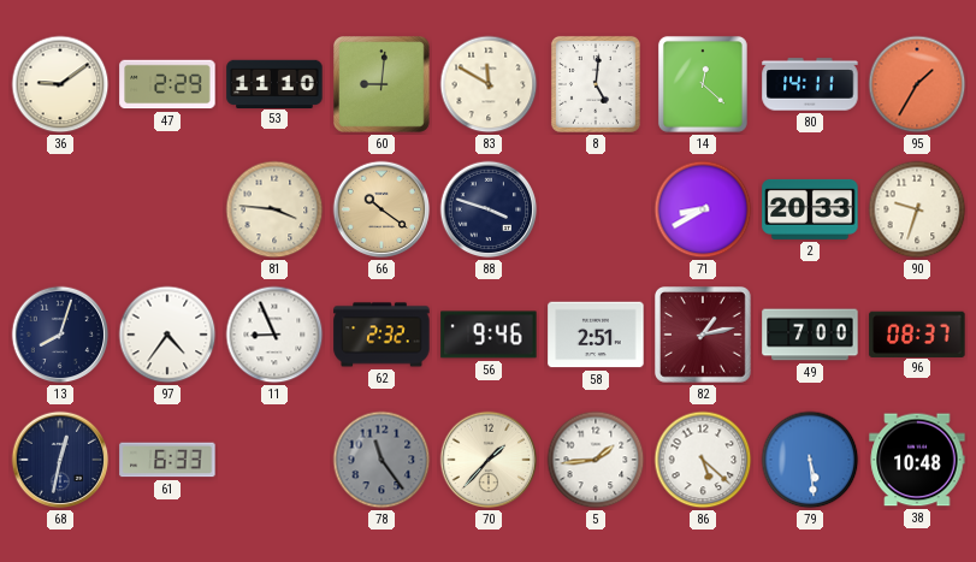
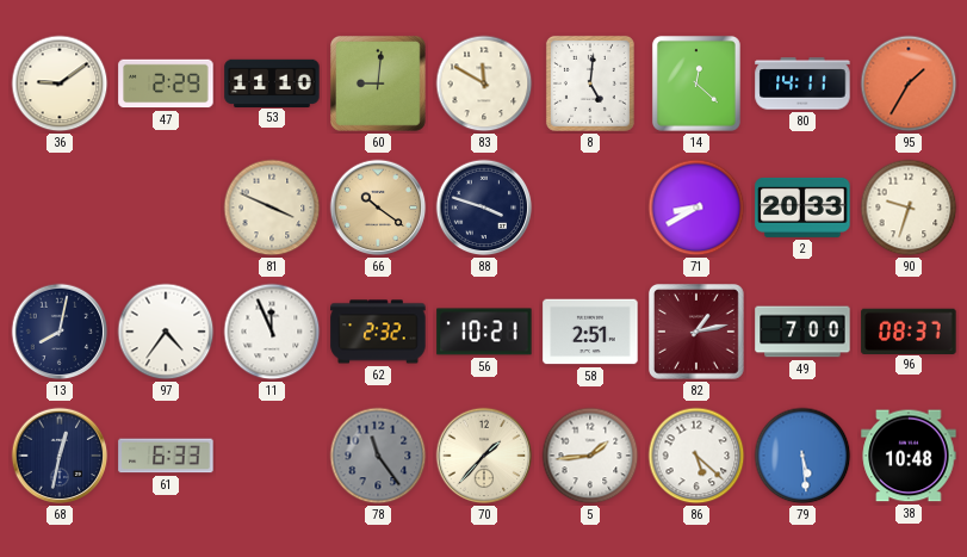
81: 3:46 -> 3:49 (272, 208)
13: 8:03 -> 8:02 (60, 332)
11: 8:56 -> 11:56 (272, 332)
56: 9:46 -> 10:21 (484, 332)
